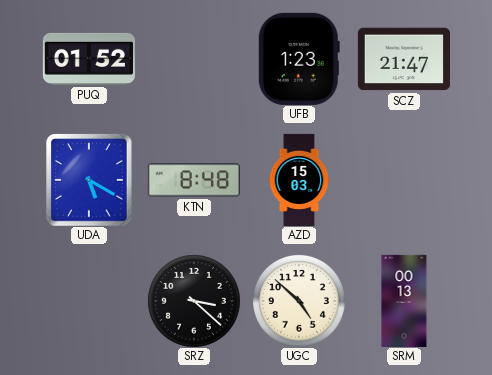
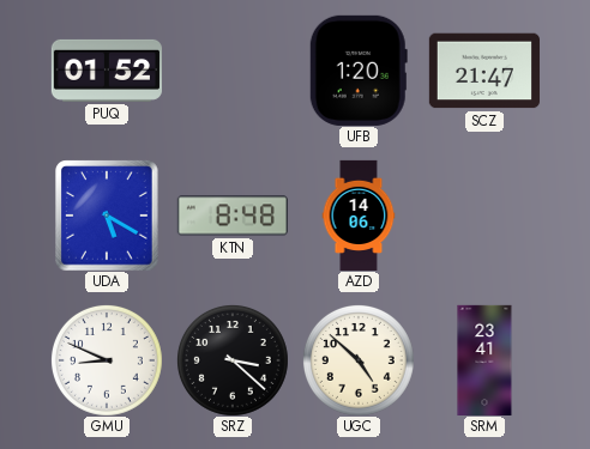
UFB: 1:23 -> 1:20 (359, 71)
AZD: 15:03 -> 14:06 (359, 214)
GMU: none -> 8:49 (107, 360)
SRM: 00:13 -> 23:41 (484, 359)
